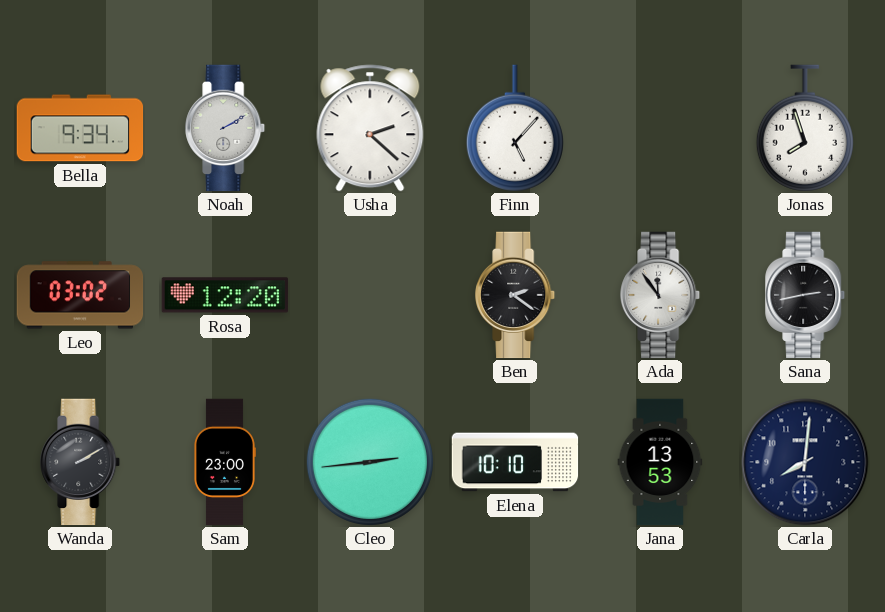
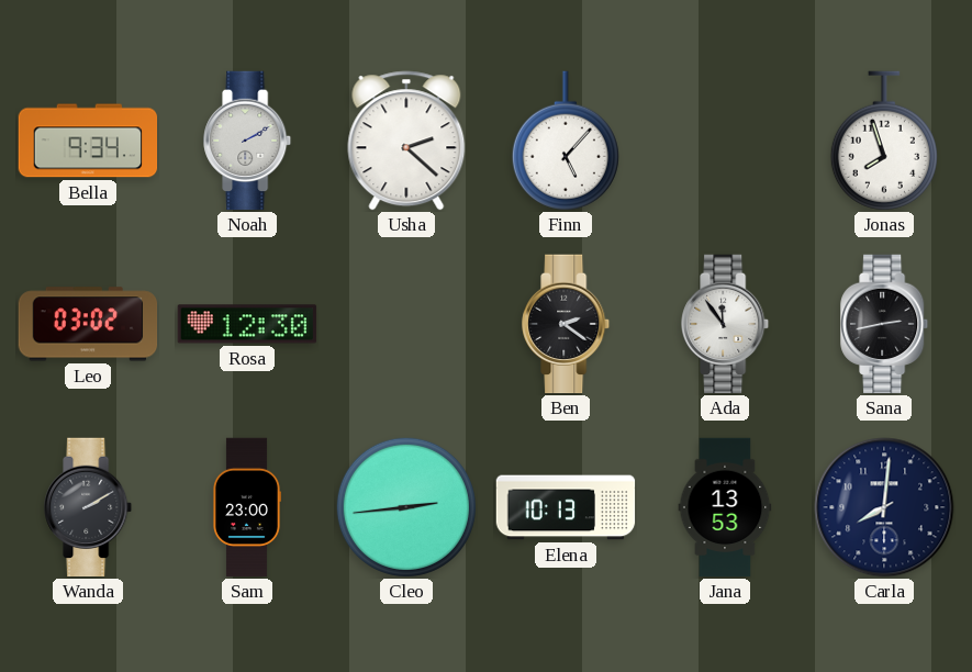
Rosa: 12:20 -> 12:30 (247, 324)
Elena: 10:10 -> 10:13 (566, 507)
